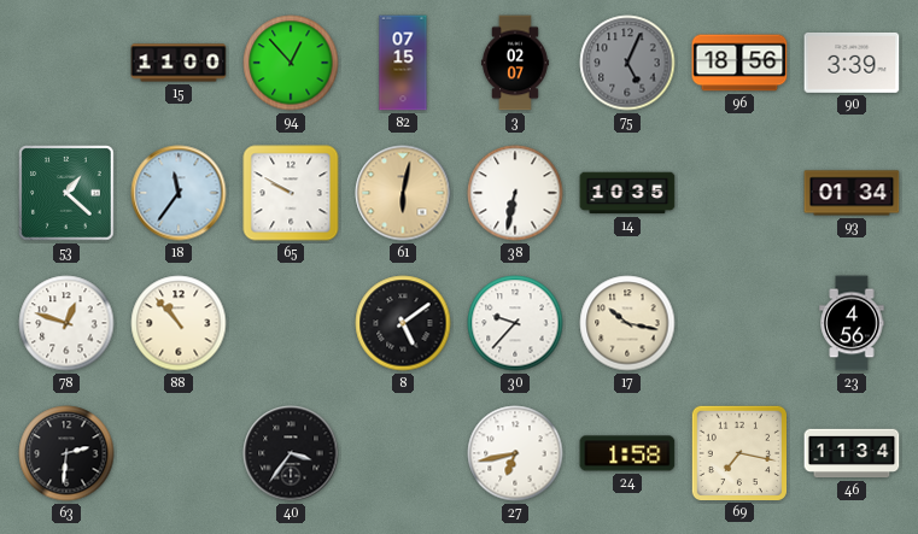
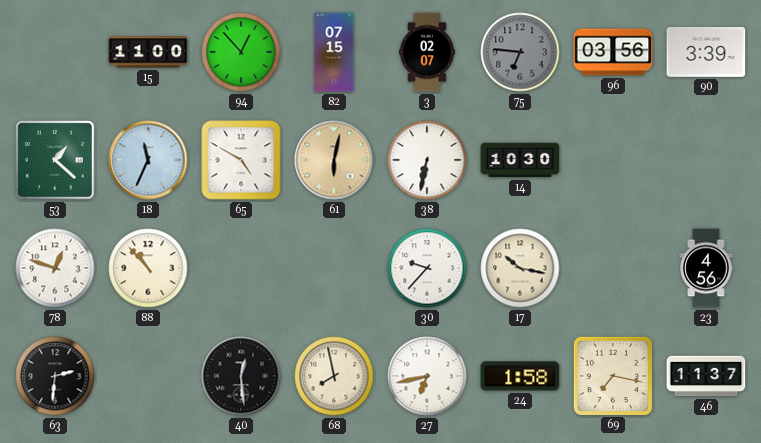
75: 5:04 -> 6:46 (520, 52)
96: 18:56 -> 03:56 (613, 52)
18: 11:36 -> 11:34 (148, 160)
65: 9:50 -> 4:50 (241, 160)
14: 10:35 -> 10:30 (520, 160)
93: 01:34 -> none (852, 193)
8: 5:09 -> none (403, 323)
40: 3:36 -> 12:29 (241, 376)
68: none -> 7:58 (334, 376)
46: 11:34 -> 11:37 (706, 376)
